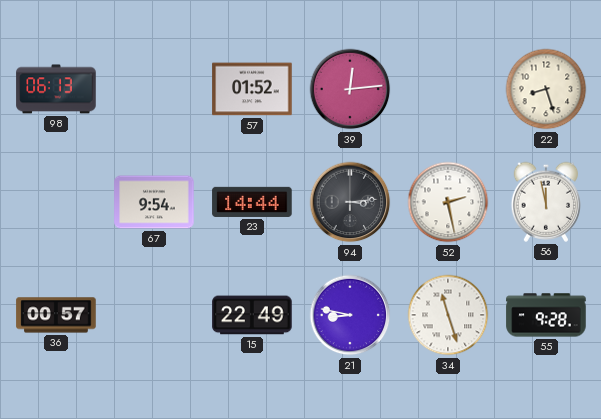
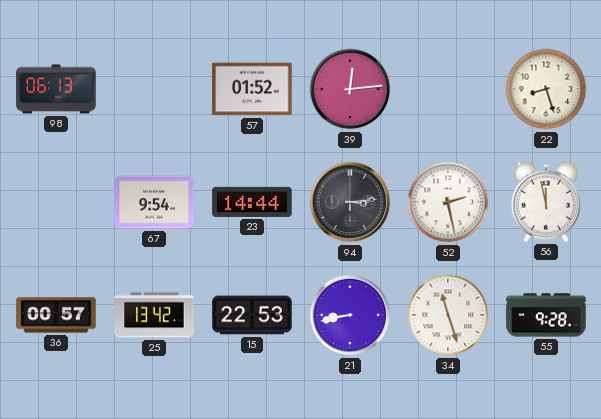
25: none -> 13:42 (154, 315)
15: 22:49 -> 22:53 (252, 315)
21: 8:47 -> 8:43 (350, 315)
